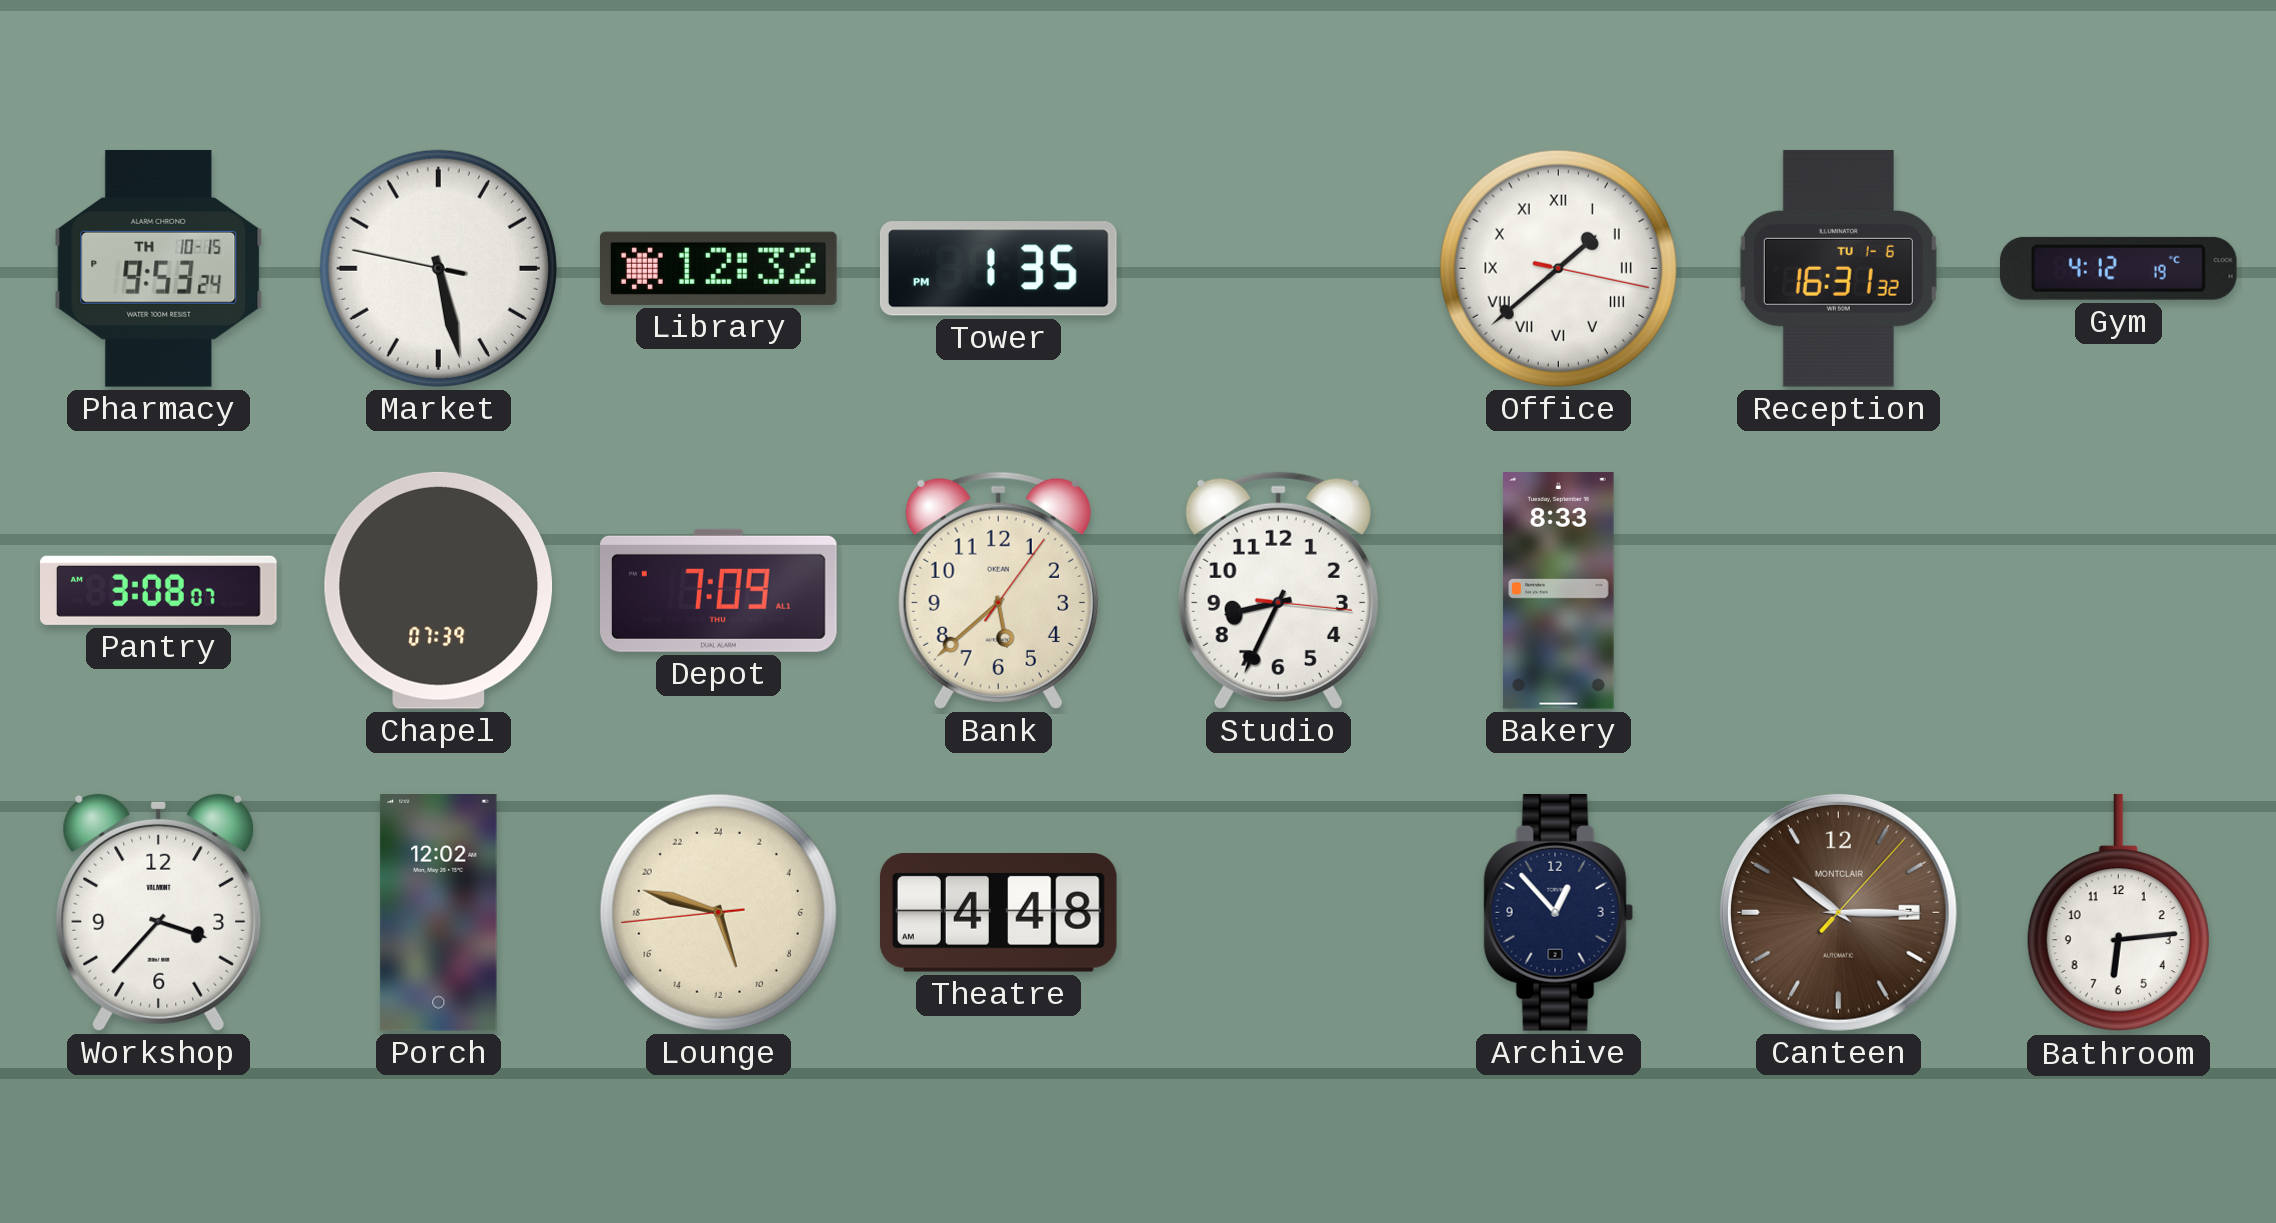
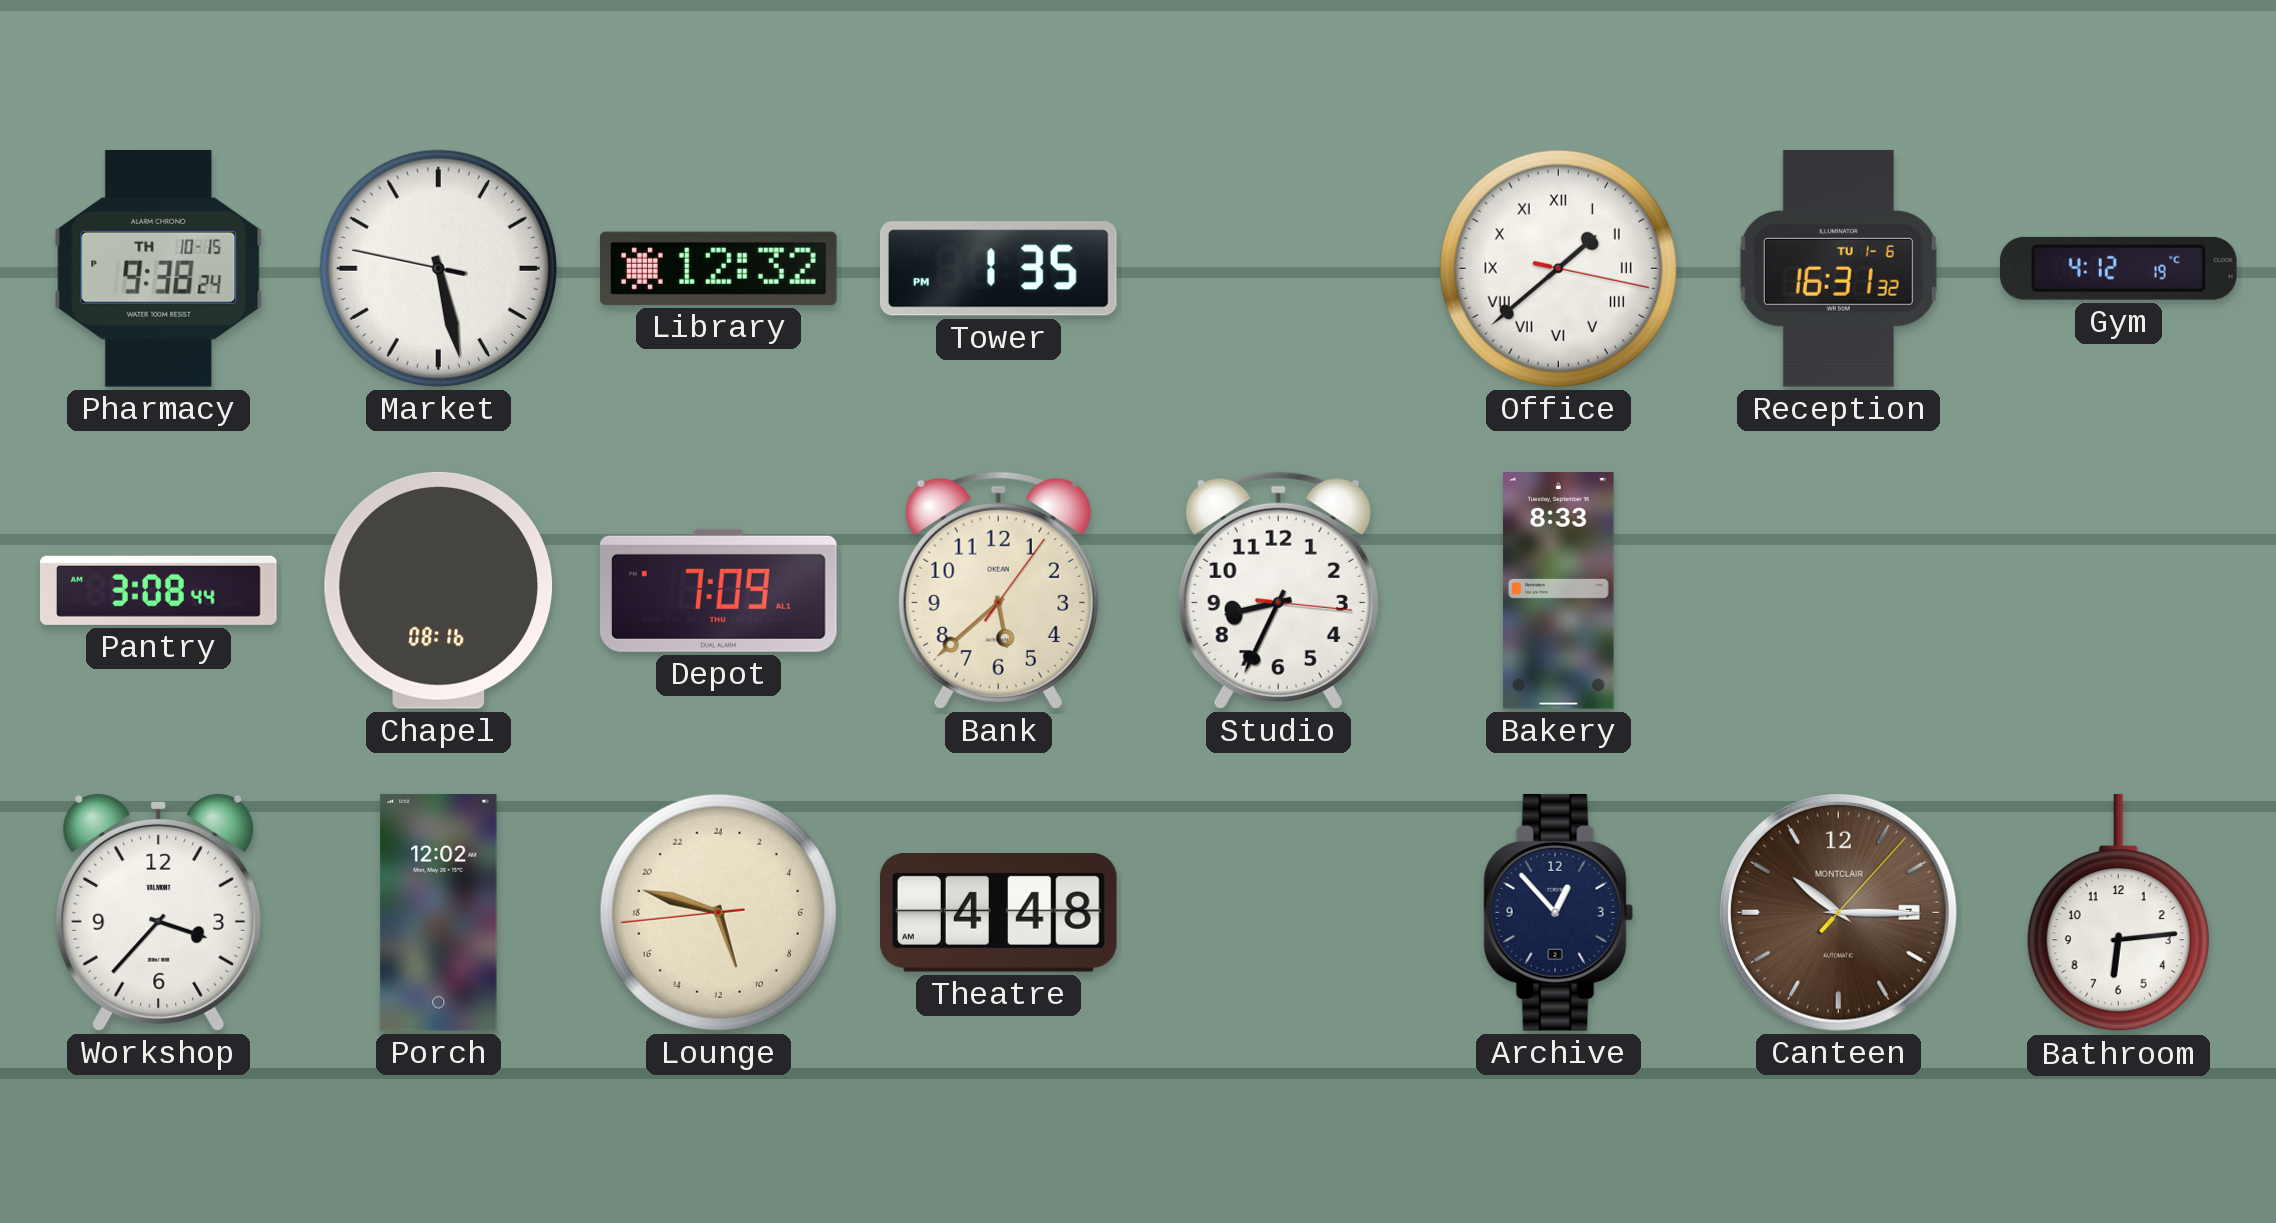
Pharmacy: 9:53 -> 9:38 (159, 268)
Pantry: 3:08:07 -> 3:08:44 (159, 590)
Chapel: 07:39 -> 08:16 (439, 590)
